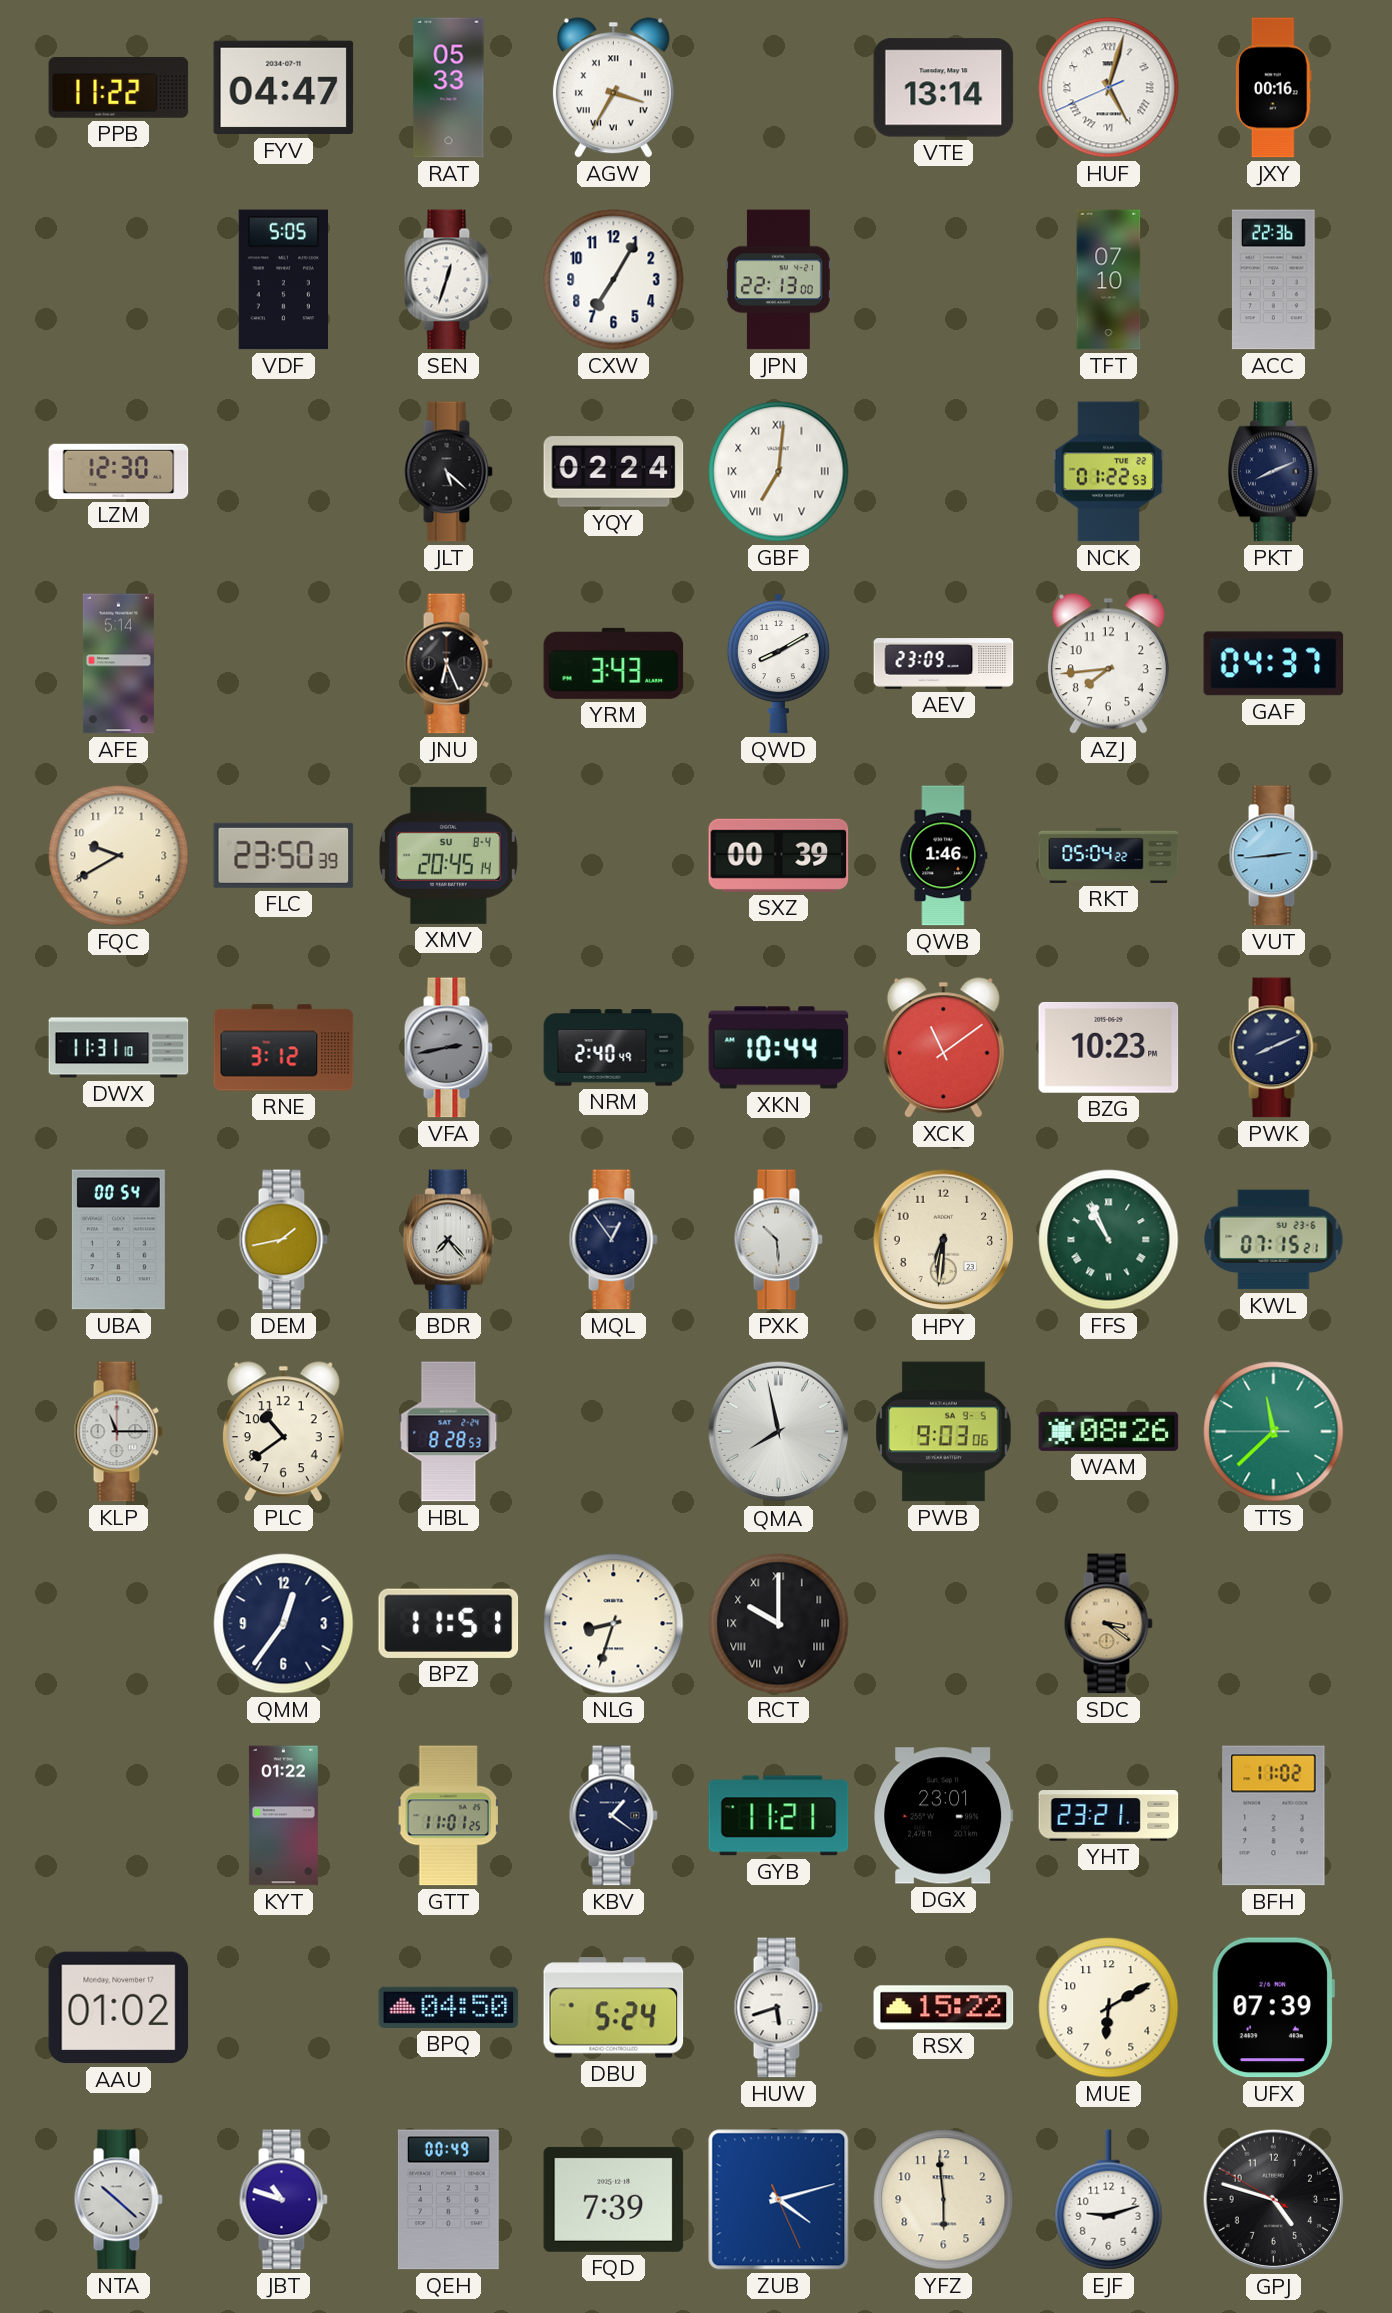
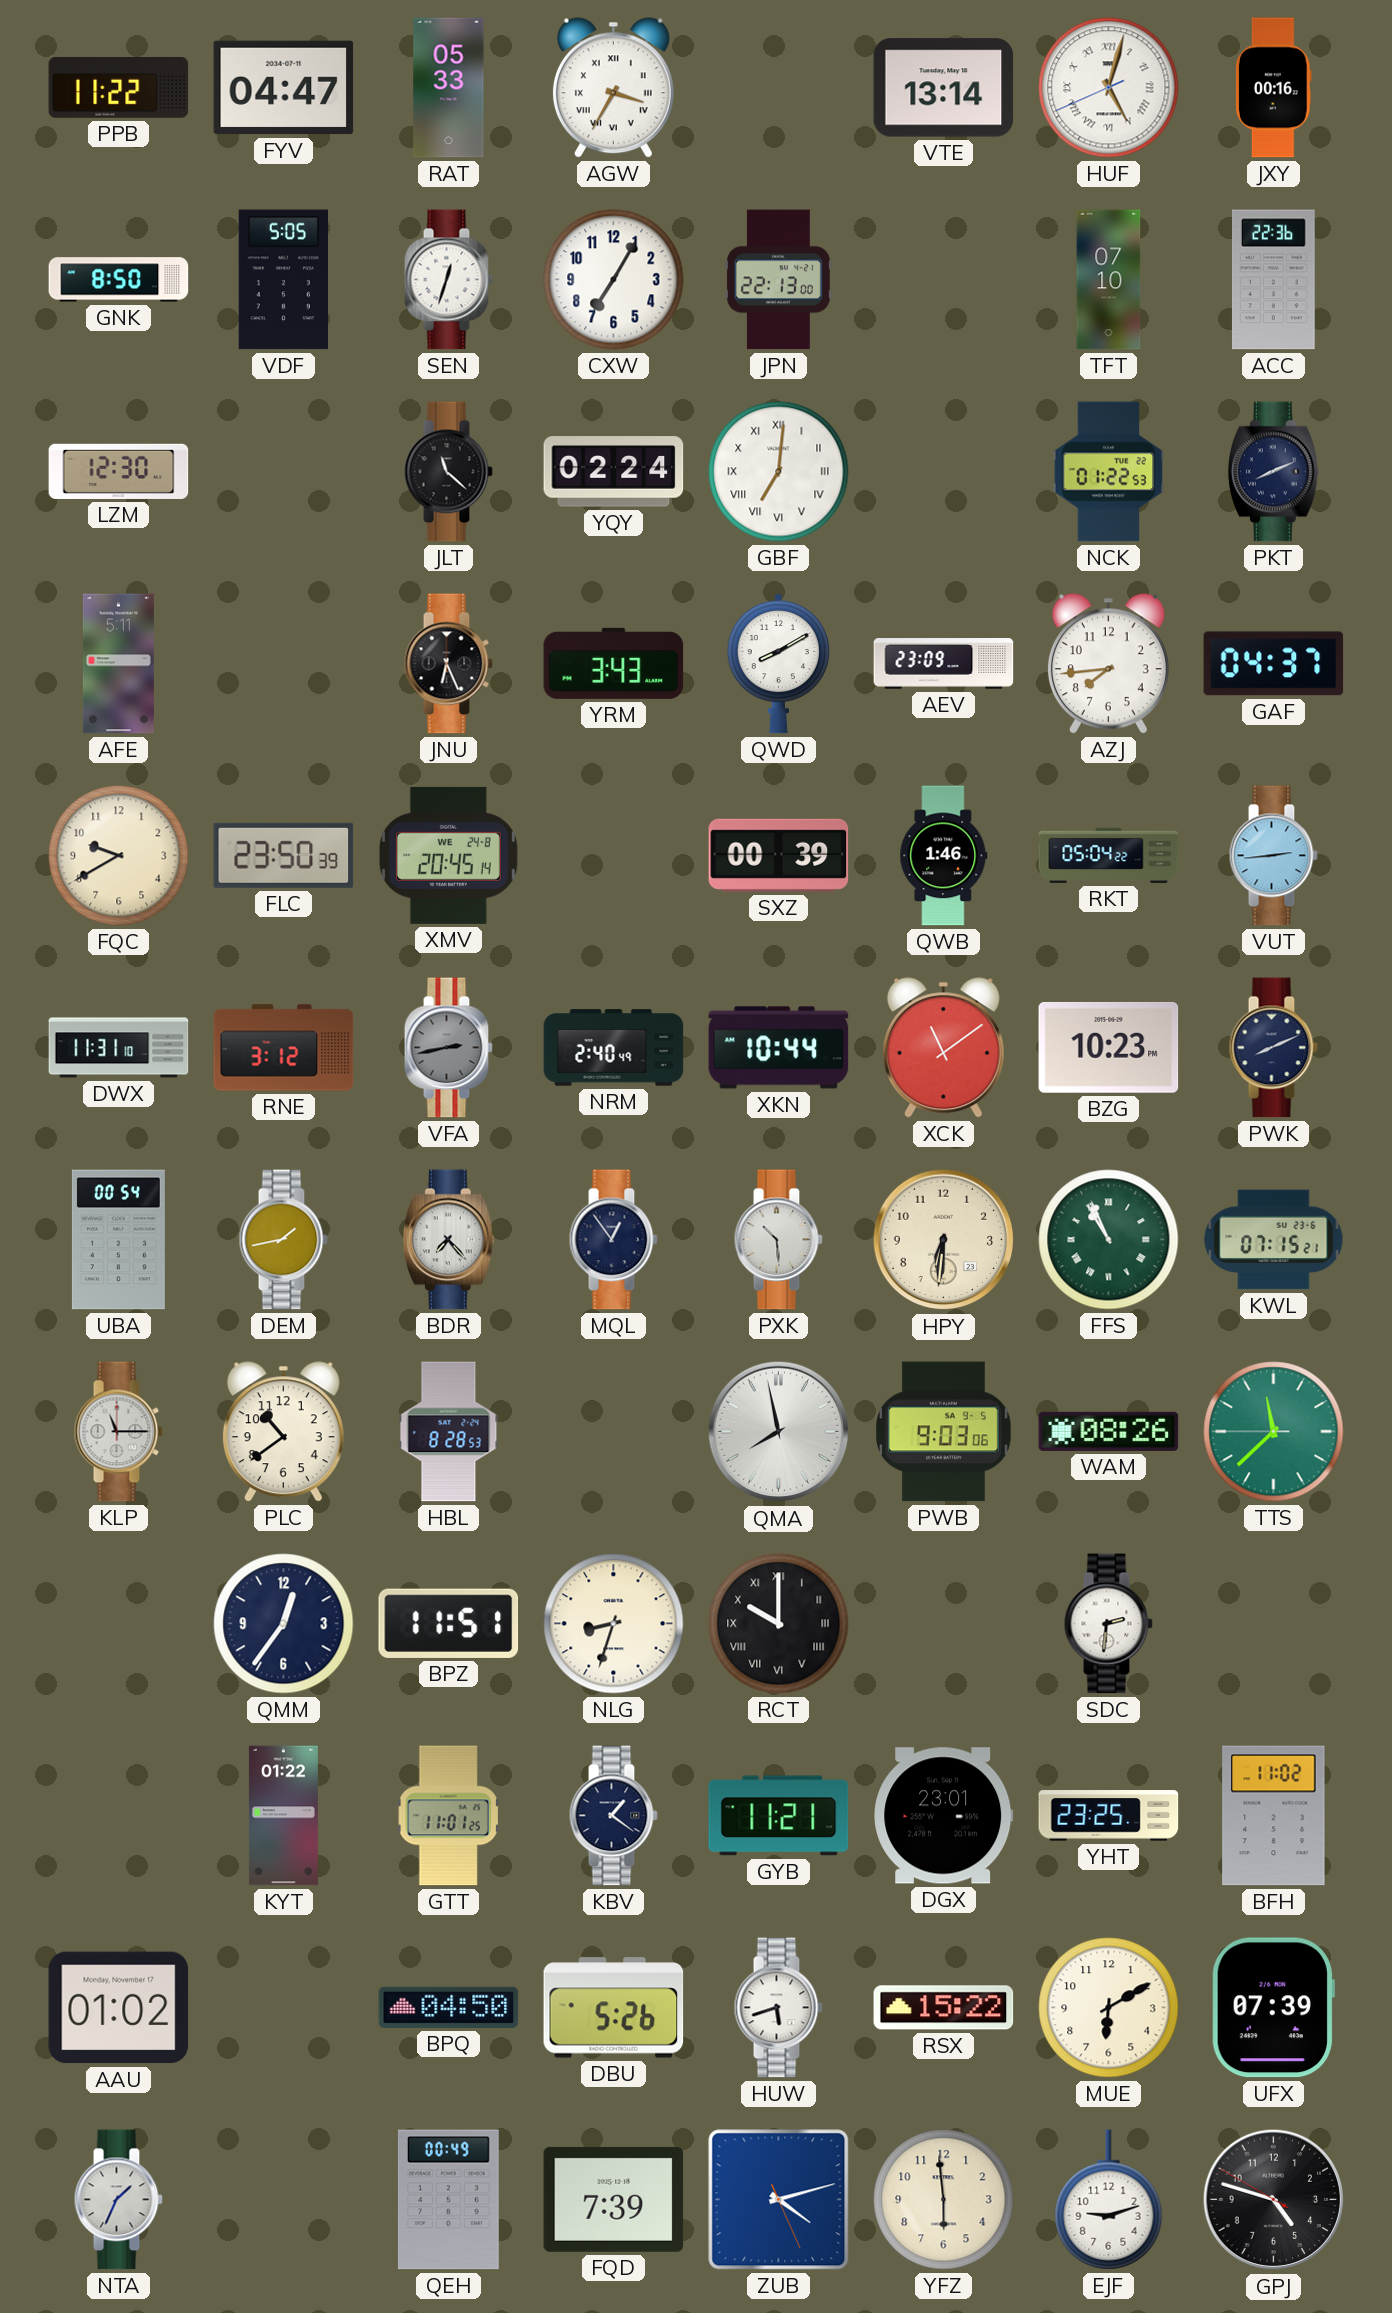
GNK: none -> 8:50 (119, 280)
JLT: 5:22 -> 11:22 (448, 472)
AFE: 5:14 -> 5:11 (118, 664)
XMV date: SU 8-4 -> WE 24-8 (448, 855)
SDC: 3:21 -> 2:31 (1108, 1624)
SDC dial: champagne -> white (1108, 1624)
YHT: 23:21 -> 23:25 (1109, 1816)
DBU: 5:24 -> 5:26 (614, 2008)
NTA: 10:22 -> 1:34 (118, 2200)
JBT: 10:48 -> none (283, 2200)
